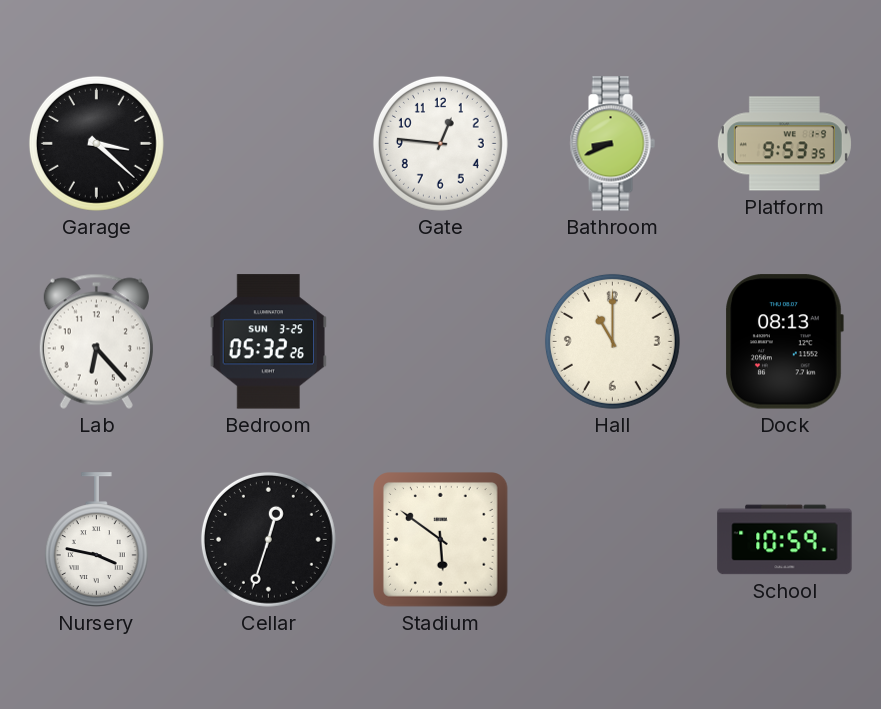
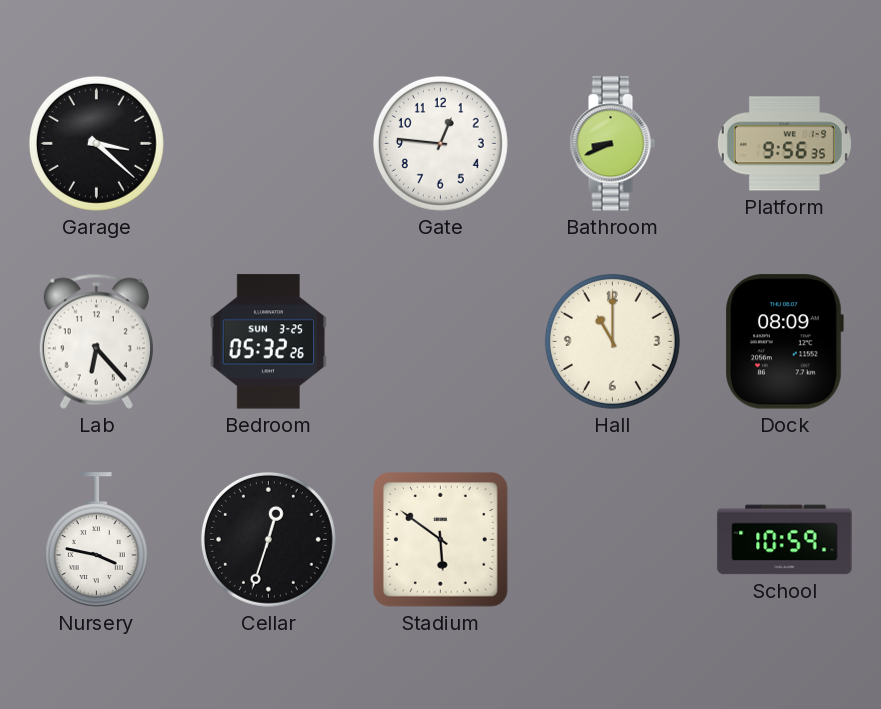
Platform: 9:53 -> 9:56 (784, 144)
Dock: 08:13 -> 08:09 (784, 342)
